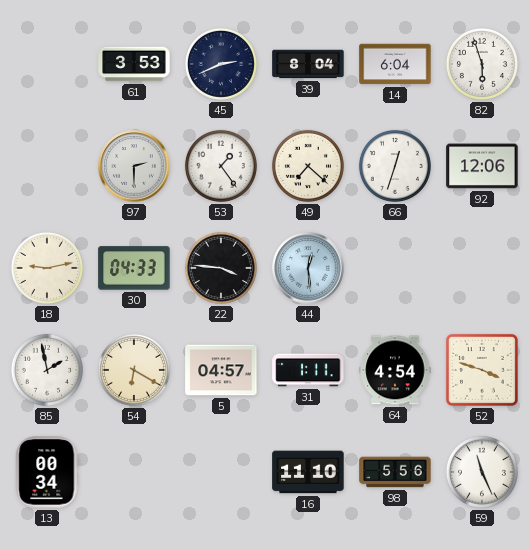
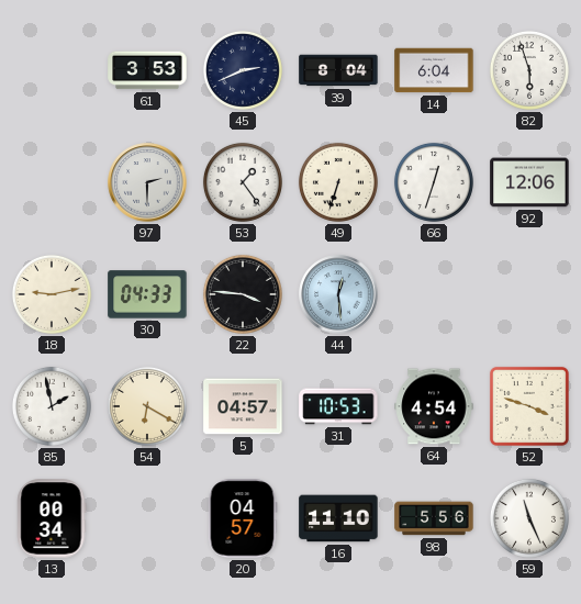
49: 7:22 -> 6:33 (338, 182)
31: 1:11 -> 10:53 (338, 406)
20: none -> 04:57 (243, 518)
